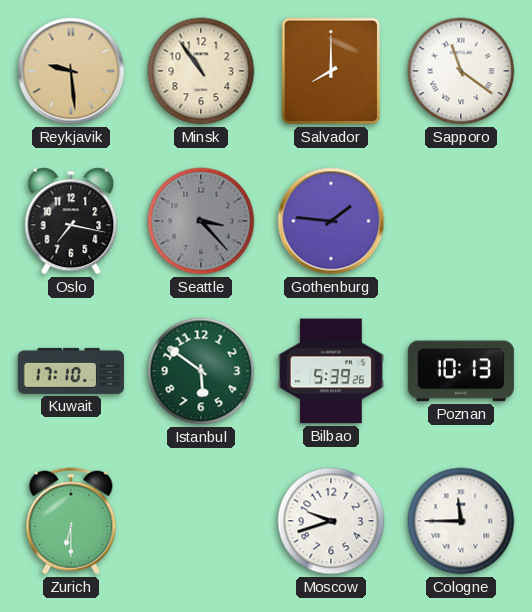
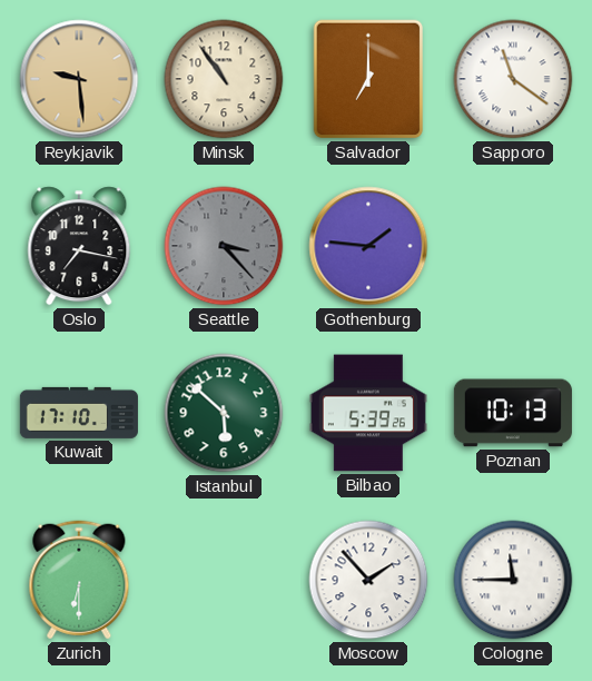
Salvador: 8:00 -> 7:00 (368, 79)
Istanbul: 5:51 -> 5:52 (224, 413)
Moscow: 9:42 -> 1:53 (368, 580)
